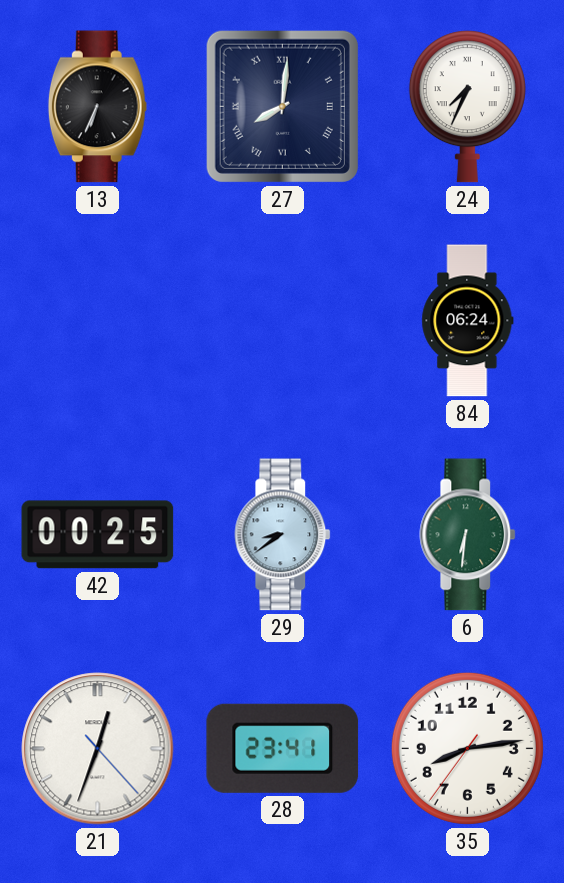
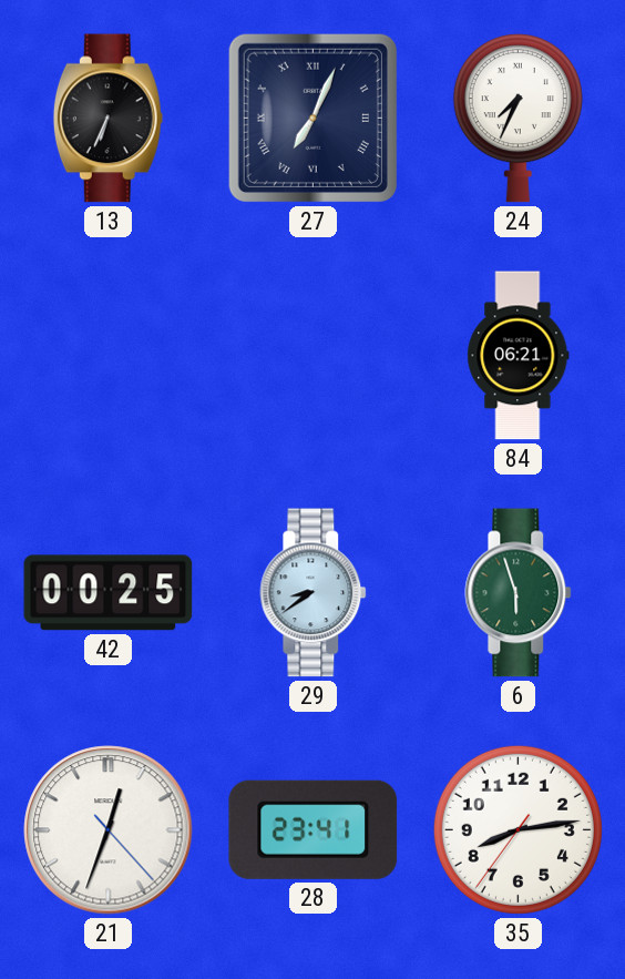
27: 8:01 -> 7:04 (312, 118)
84: 06:24 -> 06:21 (519, 356)
6: 6:31 -> 5:57 (519, 593)
